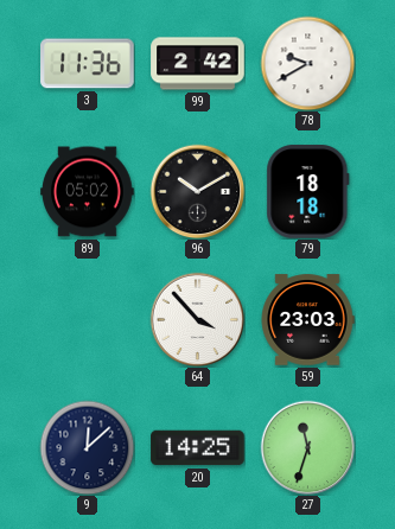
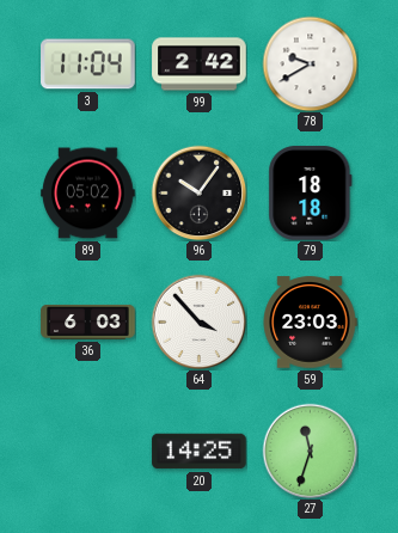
3: 11:36 -> 11:04 (88, 65)
96: 10:10 -> 10:06 (198, 192)
36: none -> 6:03 (88, 321)
9: 12:08 -> none (87, 447)
